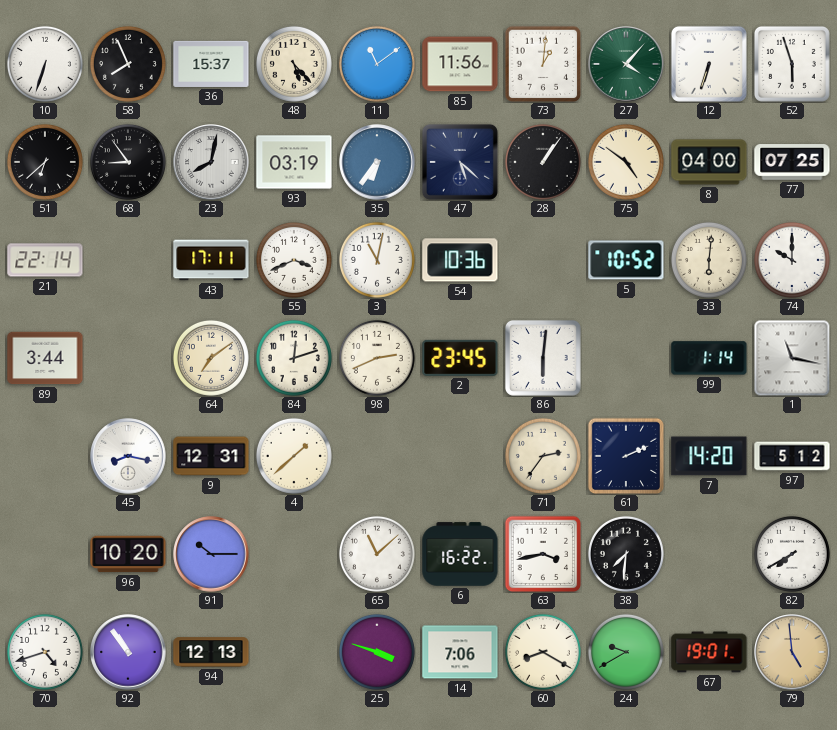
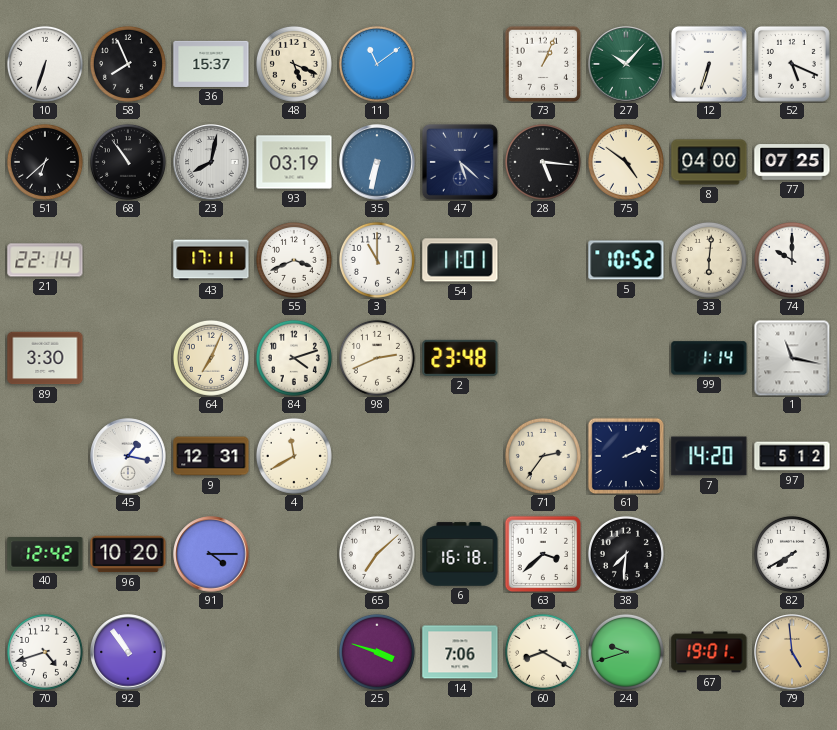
48: 5:23 -> 5:19 (294, 64)
85: 11:56 -> none (460, 64)
73: 1:01 -> 1:04 (543, 64)
27: 4:07 -> 10:07 (626, 64)
52: 5:57 -> 5:19 (792, 64)
68: 8:54 -> 10:54 (128, 162)
35: 6:36 -> 6:32 (377, 162)
28: 1:06 -> 5:16 (543, 162)
3: 11:02 -> 11:00 (377, 260)
54: 10:36 -> 11:01 (460, 260)
89: 3:44 -> 3:30 (45, 358)
64: 7:09 -> 7:04 (211, 358)
84: 12:12 -> 4:12 (294, 358)
2: 23:45 -> 23:48 (460, 358)
86: 6:01 -> none (543, 358)
45: 8:17 -> 1:17 (128, 456)
4: 1:38 -> 11:40 (294, 456)
40: none -> 12:42 (45, 554)
91: 10:15 -> 4:15 (211, 554)
65: 11:08 -> 7:08 (377, 554)
6: 16:22 -> 16:18 (460, 554)
63: 3:43 -> 3:38 (543, 554)
94: 12:13 -> none (211, 652)
24: 9:40 -> 9:42 (626, 652)
